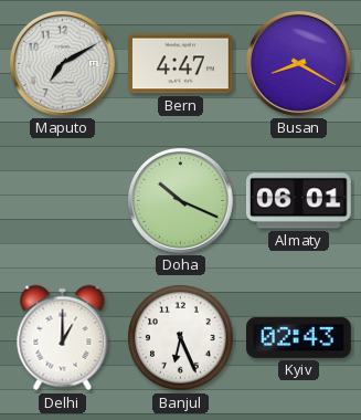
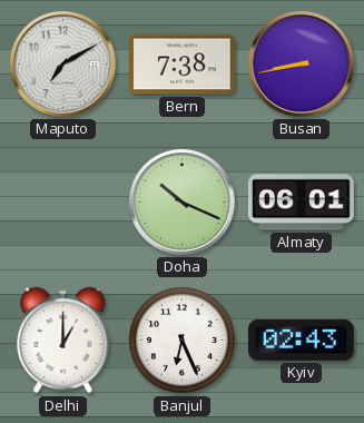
Bern: 4:47 -> 7:38 (183, 65)
Busan: 8:20 -> 8:43 (301, 63)
